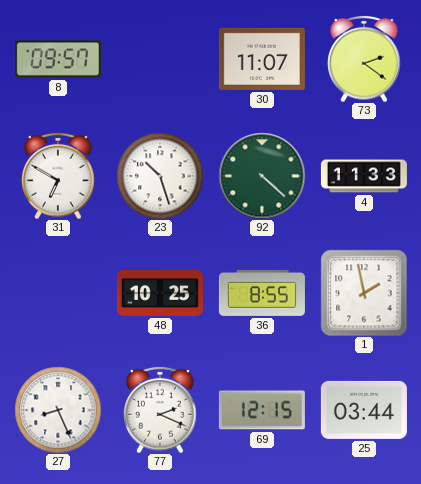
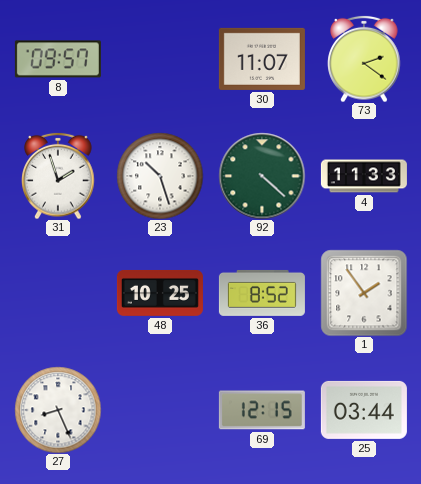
31: 6:50 -> 1:57 (58, 176)
36: 8:55 -> 8:52 (262, 293)
1: 1:58 -> 1:54 (364, 293)
77: 2:19 -> none (160, 410)
